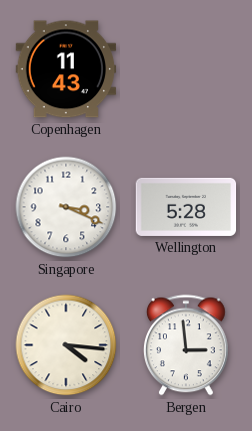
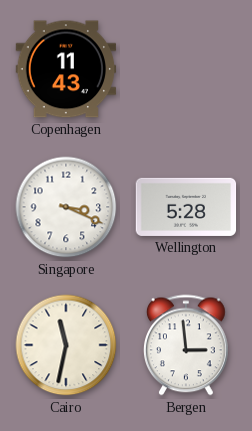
Cairo: 4:16 -> 11:32 (66, 345)
